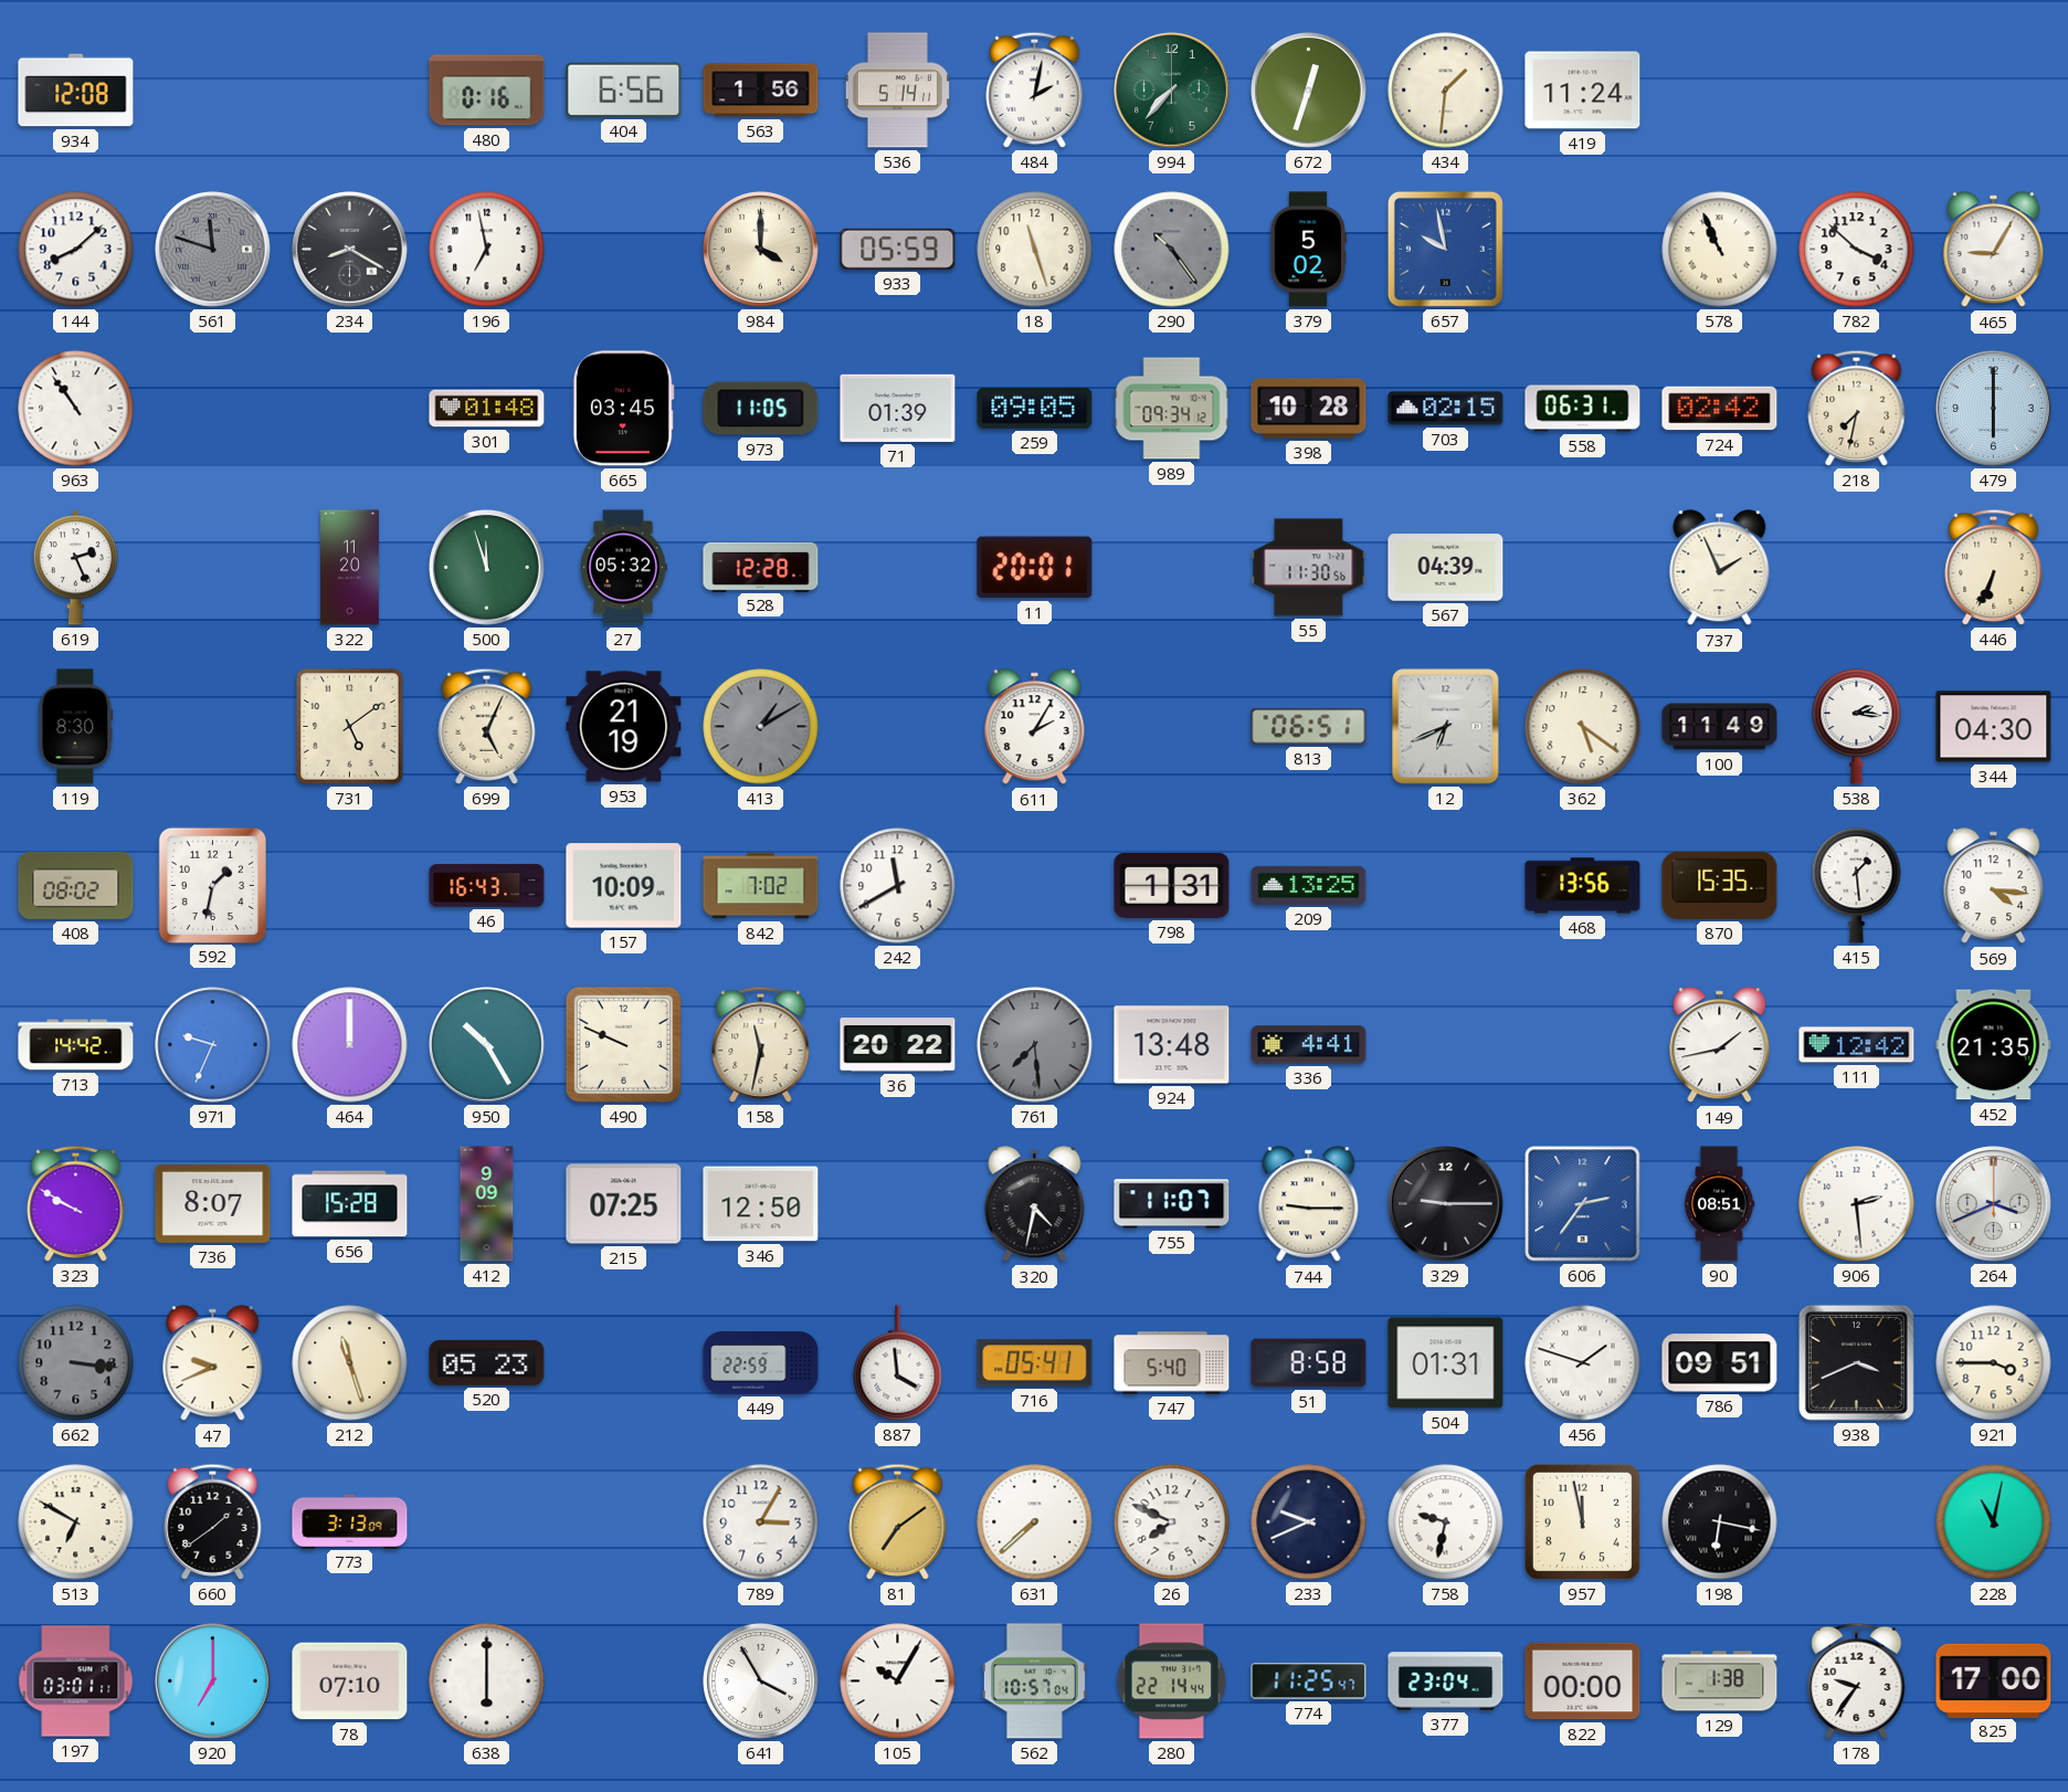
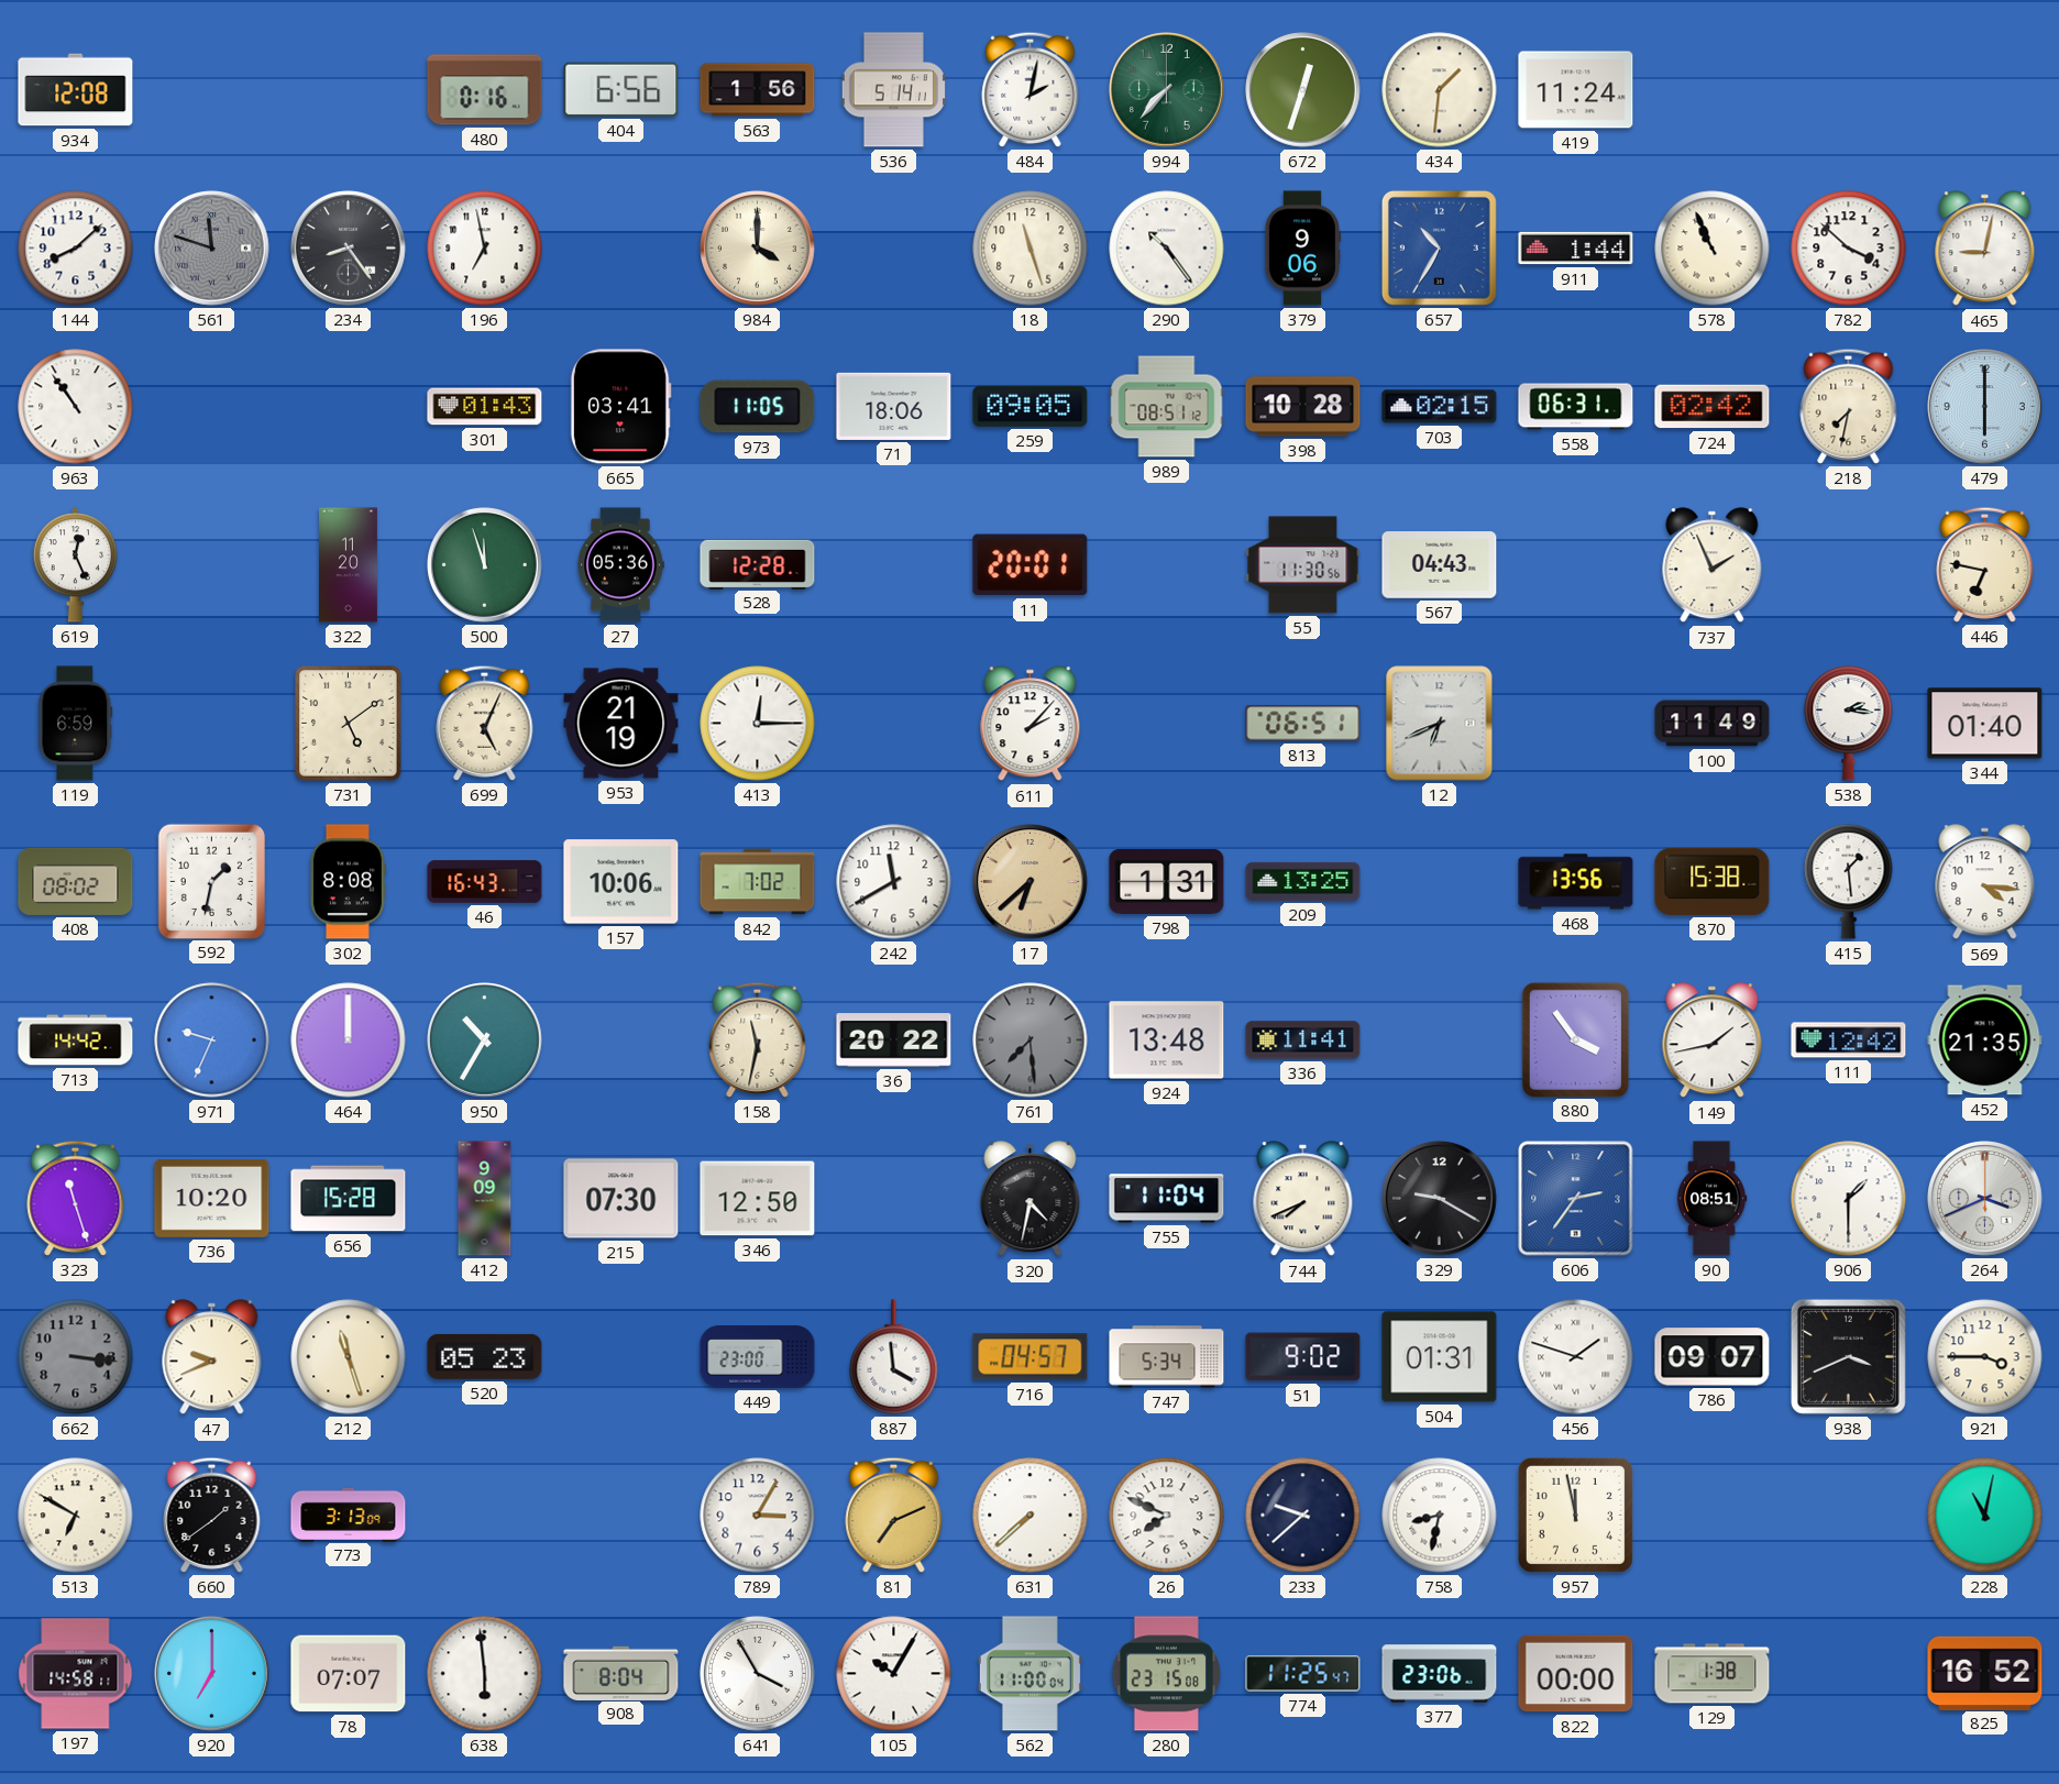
234: 8:20 -> 8:24 (349, 249)
933: 05:59 -> none (898, 249)
290 dial: grey -> white (1167, 249)
379: 5:02 -> 9:06 (1302, 249)
657: 9:58 -> 10:35 (1439, 247)
911: none -> 1:44 (1576, 249)
465: 9:05 -> 9:02 (1985, 249)
301: 01:48 -> 01:43 (485, 407)
665: 03:45 -> 03:41 (620, 407)
71: 01:39 -> 18:06 (894, 406)
989: 09:34 -> 08:51 (1167, 407)
619: 2:26 -> 12:26 (75, 565)
27: 05:32 -> 05:36 (620, 565)
567: 04:39 -> 04:43 (1440, 565)
446: 6:34 -> 6:47 (1985, 564)
119: 8:30 -> 6:59 (76, 724)
413: 1:10 -> 12:15 (758, 724)
413 dial: grey -> white (758, 724)
611: 2:05 -> 2:07 (1031, 724)
362: 5:21 -> none (1583, 727)
344: 04:30 -> 01:40 (1985, 724)
302: none -> 8:08 (348, 882)
157: 10:09 -> 10:06 (621, 882)
17: none -> 6:38 (1031, 882)
870: 15:35 -> 15:38 (1713, 881)
950: 10:25 -> 10:35 (485, 1040)
490: 9:49 -> none (623, 1044)
336: 4:41 -> 11:41 (1303, 1040)
880: none -> 3:54 (1575, 1039)
323: 9:50 -> 11:27 (76, 1198)
736: 8:07 -> 10:20 (212, 1198)
215: 07:25 -> 07:30 (621, 1199)
755: 11:07 -> 11:04 (1167, 1199)
744: 9:15 -> 7:41 (1303, 1199)
329: 9:15 -> 9:20 (1440, 1199)
906: 2:29 -> 1:30 (1849, 1199)
449: 22:59 -> 23:00 (758, 1357)
716: 05:41 -> 04:57 (1031, 1357)
747: 5:40 -> 5:34 (1167, 1357)
51: 8:58 -> 9:02 (1303, 1357)
786: 09:51 -> 09:07 (1713, 1357)
81: 7:09 -> 7:11 (894, 1515)
233: 9:41 -> 9:38 (1303, 1516)
758: 9:32 -> 8:32 (1440, 1516)
198: 6:17 -> none (1720, 1522)
197: 03:01 -> 14:58 (76, 1674)
78: 07:10 -> 07:07 (349, 1674)
638: 6:00 -> 5:59 (485, 1674)
908: none -> 8:04 (621, 1673)
562: 10:57 -> 11:00 (1029, 1674)
280: 22:14 -> 23:15 (1167, 1674)
377: 23:04 -> 23:06 (1440, 1674)
178: 9:36 -> none (1857, 1680)
825: 17:00 -> 16:52 (1985, 1673)
